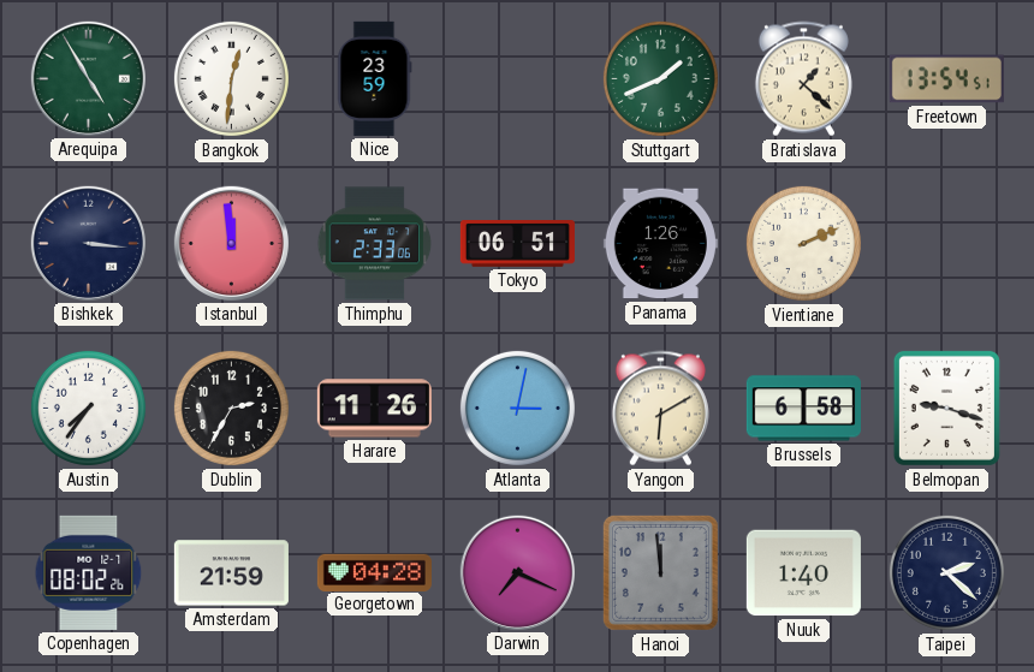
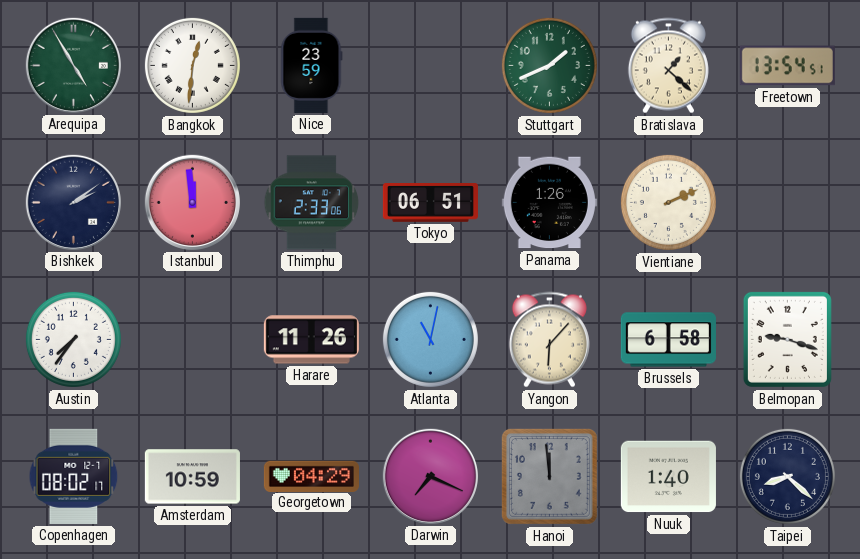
Bishkek: 3:16 -> 2:09 (73, 202)
Dublin: 2:35 -> none (231, 408)
Atlanta: 3:02 -> 11:02 (430, 339)
Yangon: 6:10 -> 6:07 (549, 340)
Copenhagen: 08:02:26 -> 08:02:17 (74, 476)
Amsterdam: 21:59 -> 10:59 (192, 477)
Georgetown: 04:28 -> 04:29 (311, 476)
Taipei: 2:22 -> 8:22 (787, 476)
